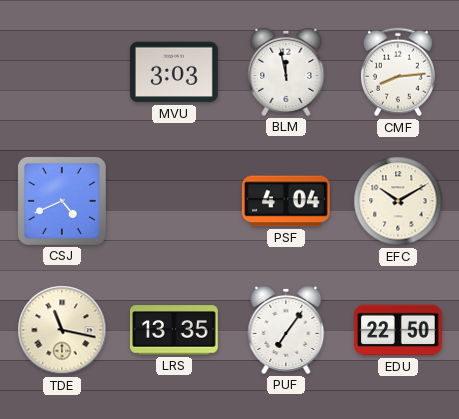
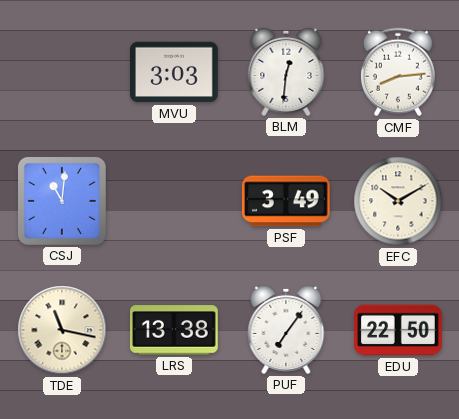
BLM: 11:58 -> 12:31 (286, 72)
CSJ: 4:41 -> 11:01 (62, 201)
PSF: 4:04 -> 3:49 (286, 201)
LRS: 13:35 -> 13:38 (175, 330)
